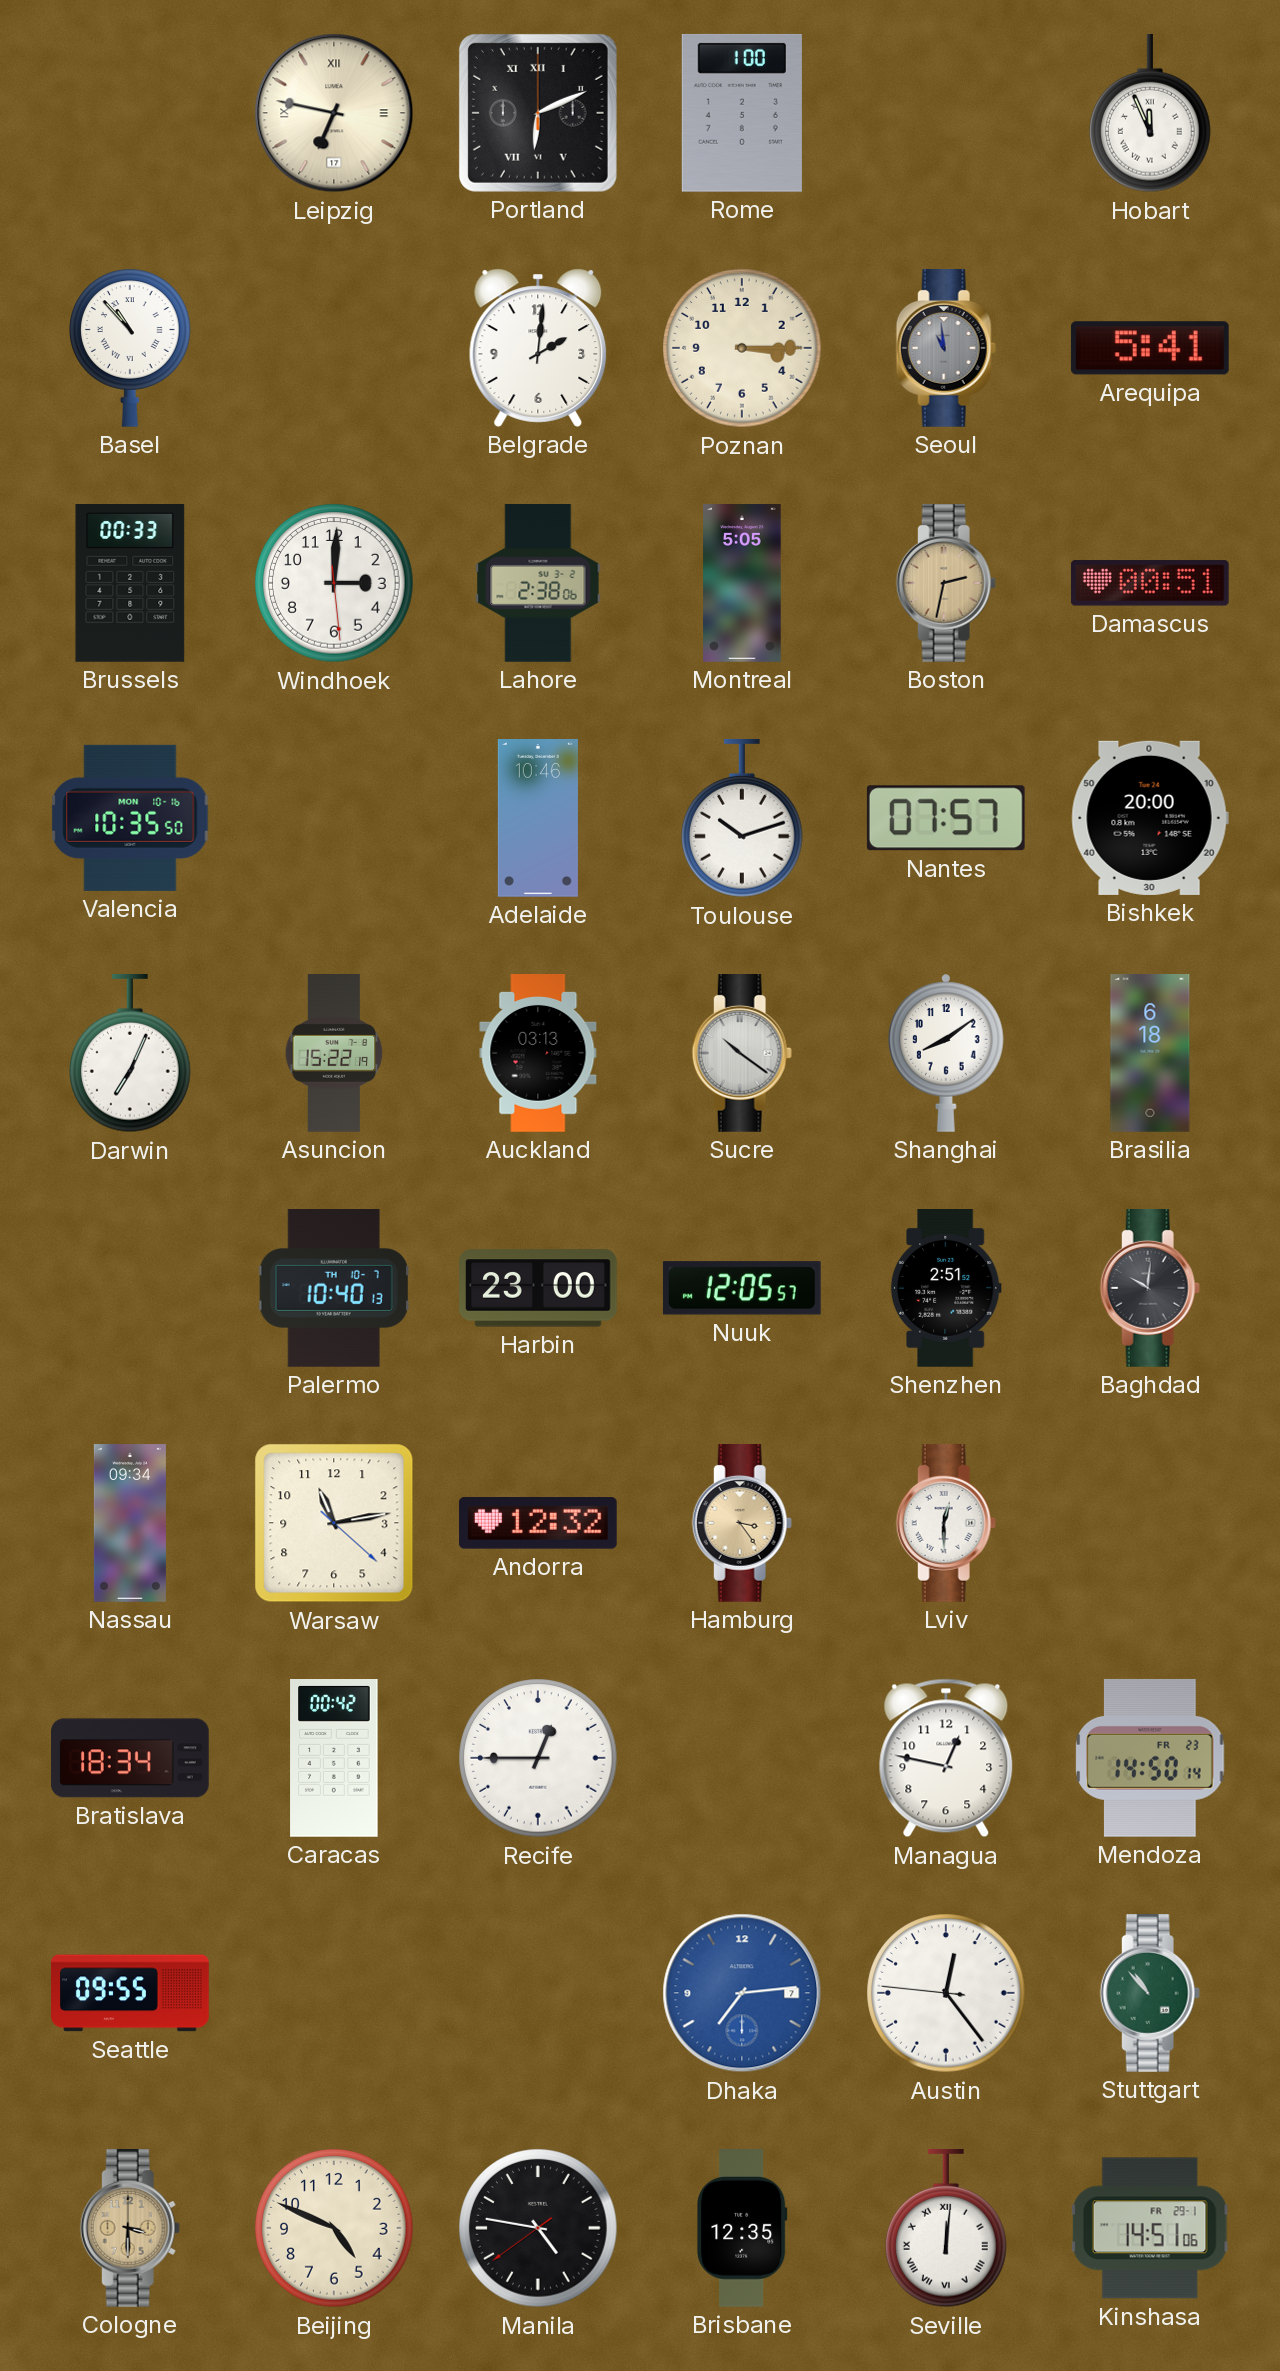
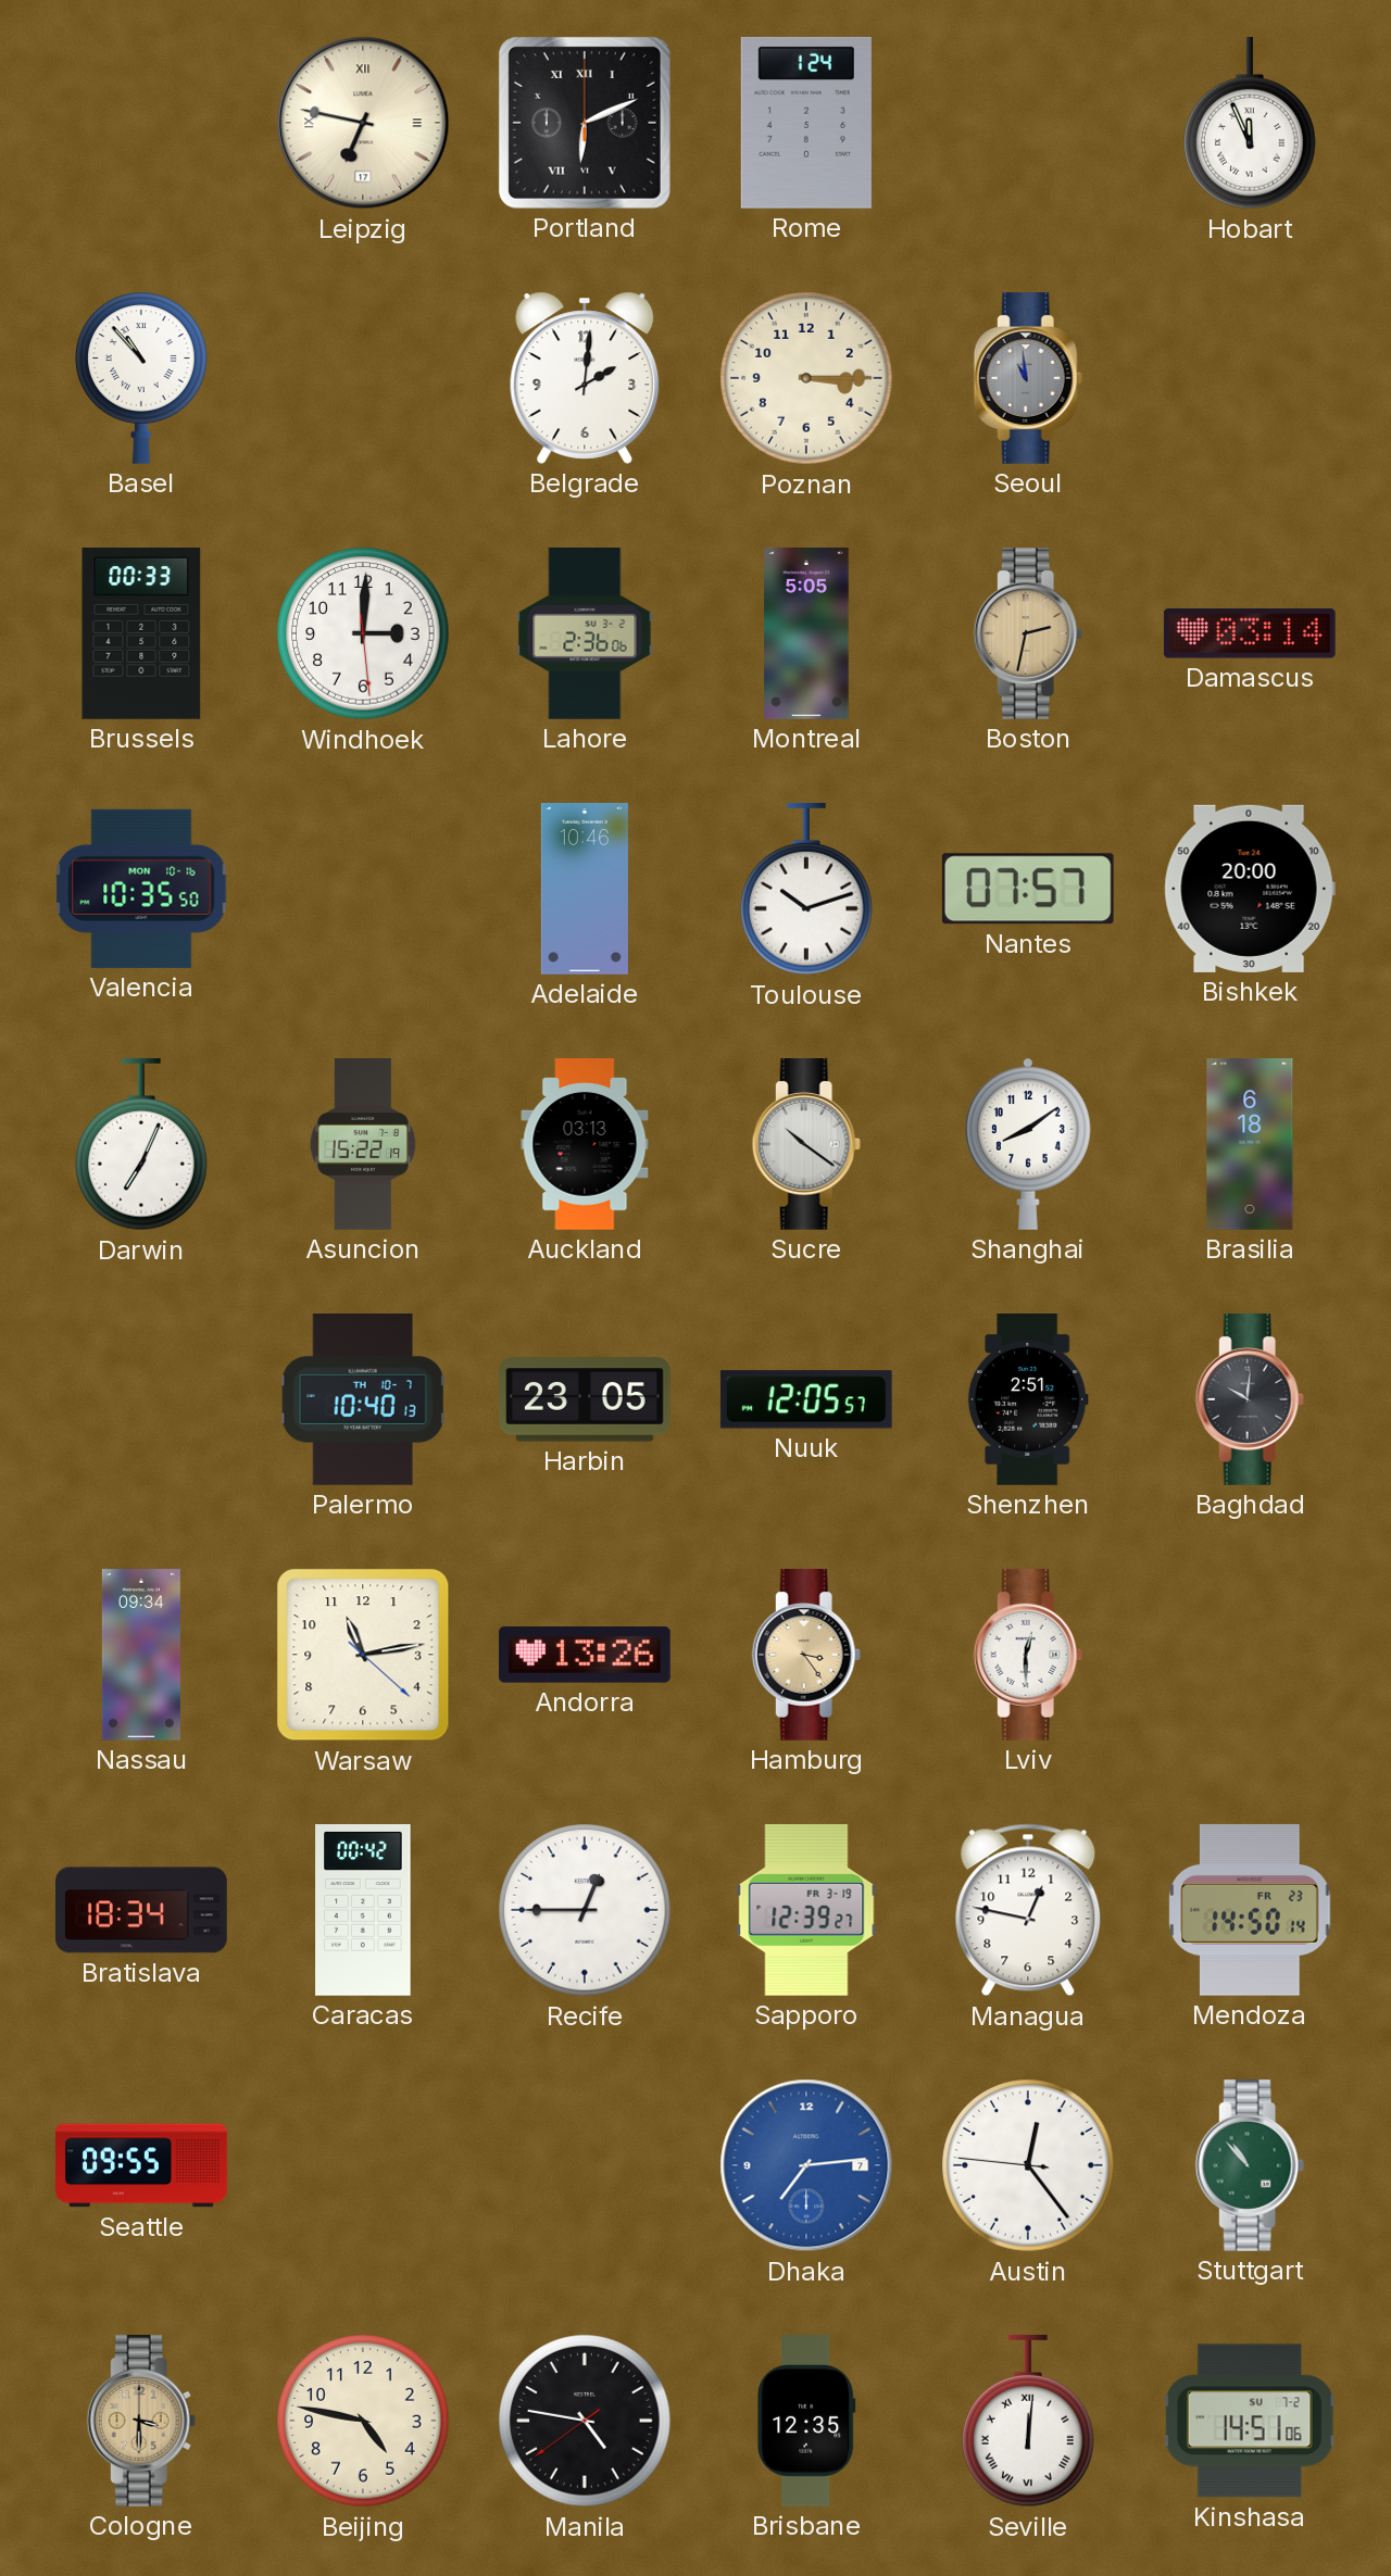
Rome: 1:00 -> 1:24 (806, 123)
Arequipa: 5:41 -> none (1150, 348)
Lahore: 2:38 -> 2:36 (585, 634)
Damascus: 00:51 -> 03:14 (1250, 633)
Harbin: 23:00 -> 23:05 (586, 1399)
Andorra: 12:32 -> 13:26 (585, 1655)
Sapporo: none -> 12:39 (806, 1910)
Beijing: 4:49 -> 4:47 (363, 2421)
Kinshasa date: FR 29-1 -> SU 7-2 (1250, 2421)
